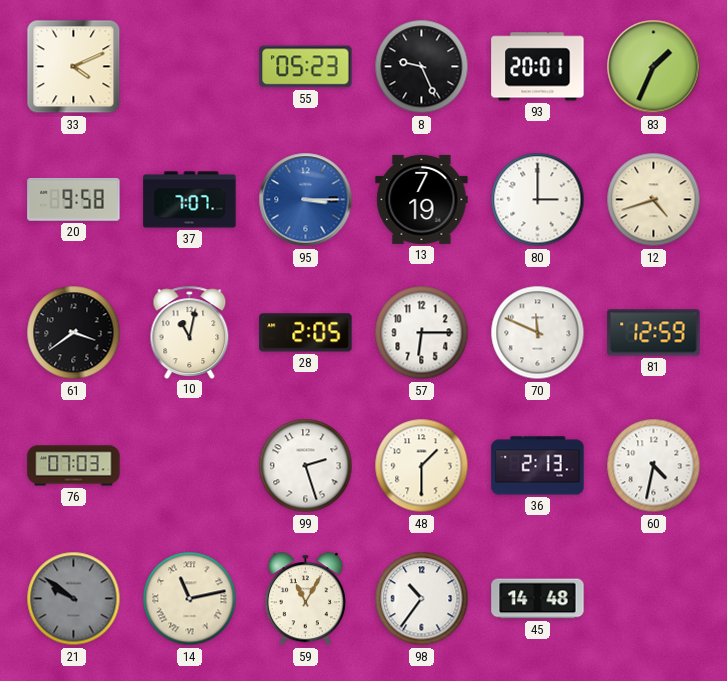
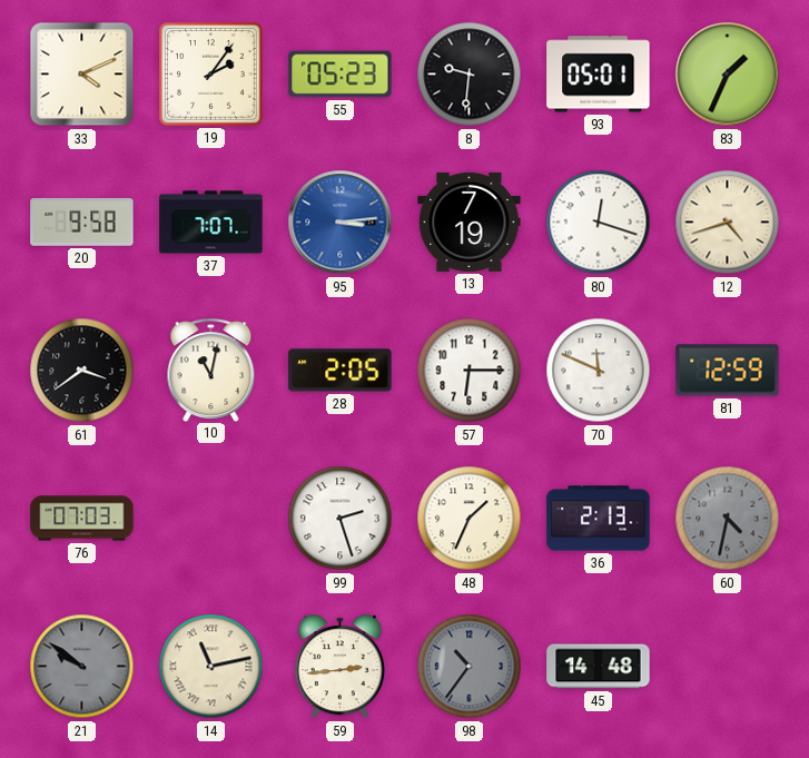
19: none -> 2:06 (211, 75)
8: 9:26 -> 9:31 (470, 75)
93: 20:01 -> 05:01 (599, 75)
95: 3:15 -> 3:14 (341, 223)
80: 3:00 -> 12:18 (599, 223)
48: 1:30 -> 1:34 (470, 519)
60 dial: white -> grey (728, 519)
59: 11:05 -> 2:44 (339, 667)
98 dial: white -> grey (470, 667)
